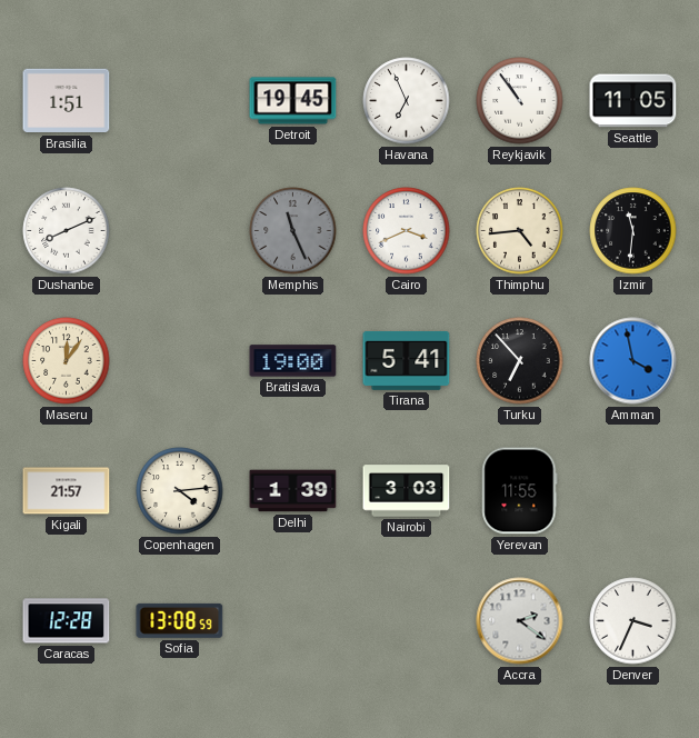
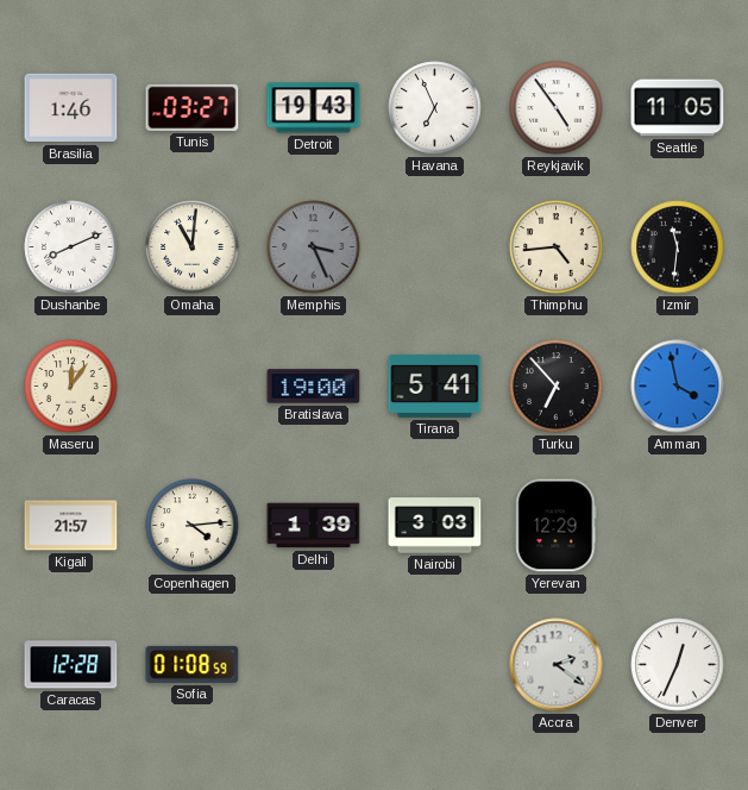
Brasilia: 1:51 -> 1:46 (71, 108)
Tunis: none -> 03:27 (193, 107)
Detroit: 19:45 -> 19:43 (314, 108)
Reykjavik: 10:54 -> 4:54 (557, 108)
Omaha: none -> 11:01 (193, 247)
Memphis: 11:26 -> 3:26 (314, 247)
Cairo: 3:41 -> none (407, 231)
Yerevan: 11:55 -> 12:29 (557, 526)
Sofia: 13:08 -> 01:08 (193, 664)
Denver: 3:34 -> 12:34 (678, 665)
